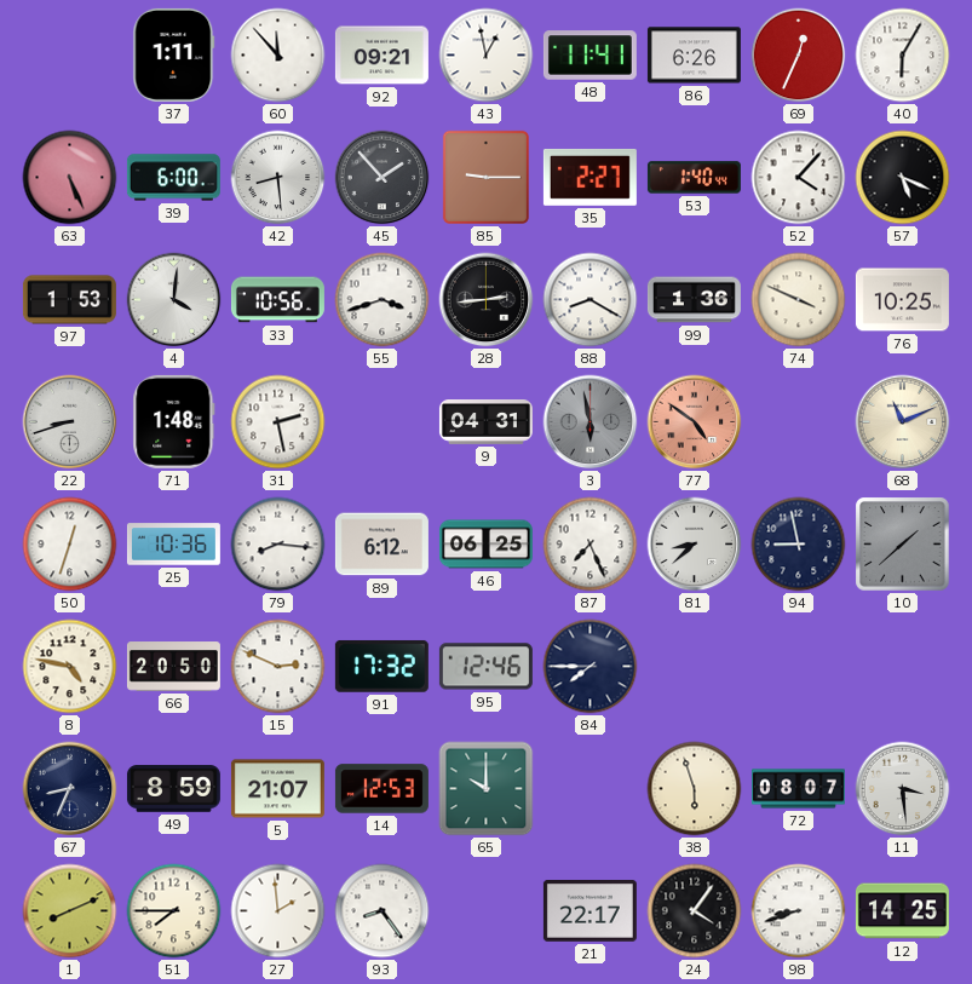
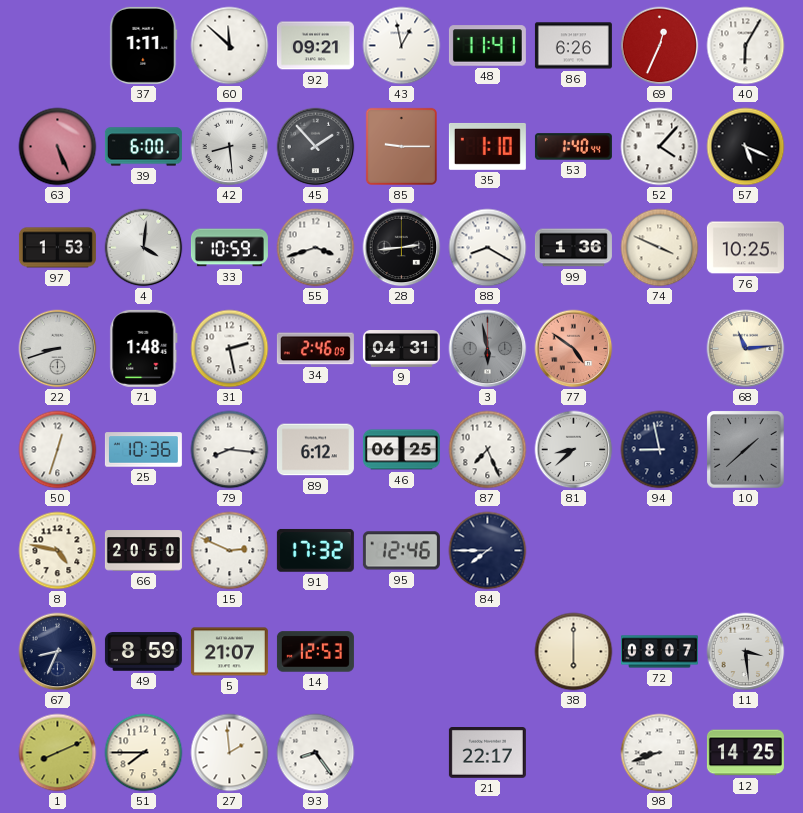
60: 11:53 -> 11:52 (230, 46)
35: 2:27 -> 1:10 (487, 146)
33: 10:56 -> 10:59 (229, 248)
34: none -> 2:46 (315, 349)
68: 11:11 -> 11:14 (746, 349)
65: 10:00 -> none (487, 789)
38: 5:57 -> 6:00 (574, 652)
24: 4:06 -> none (695, 911)
